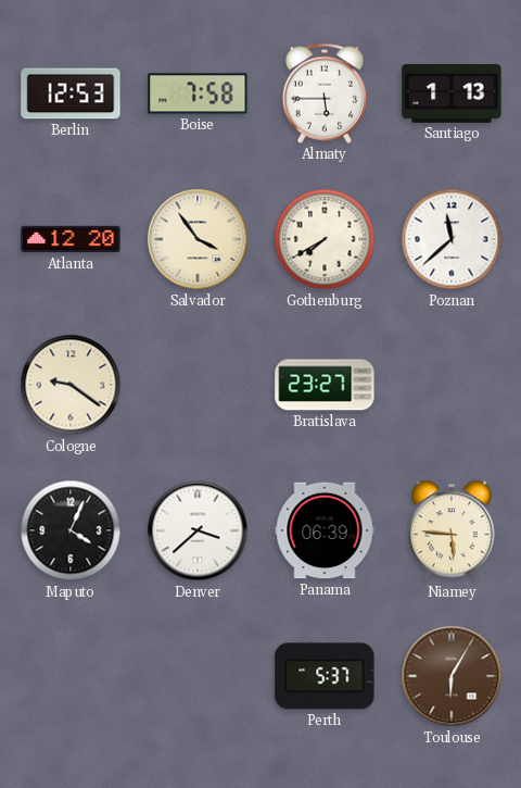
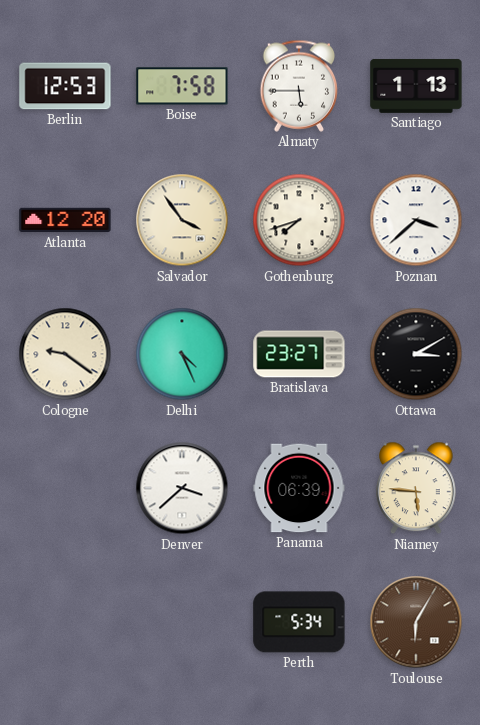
Gothenburg: 7:40 -> 7:42 (299, 220)
Poznan: 11:38 -> 3:38 (416, 220)
Delhi: none -> 4:26 (182, 354)
Ottawa: none -> 3:10 (416, 354)
Maputo: 4:04 -> none (71, 530)
Perth: 5:37 -> 5:34 (299, 622)
